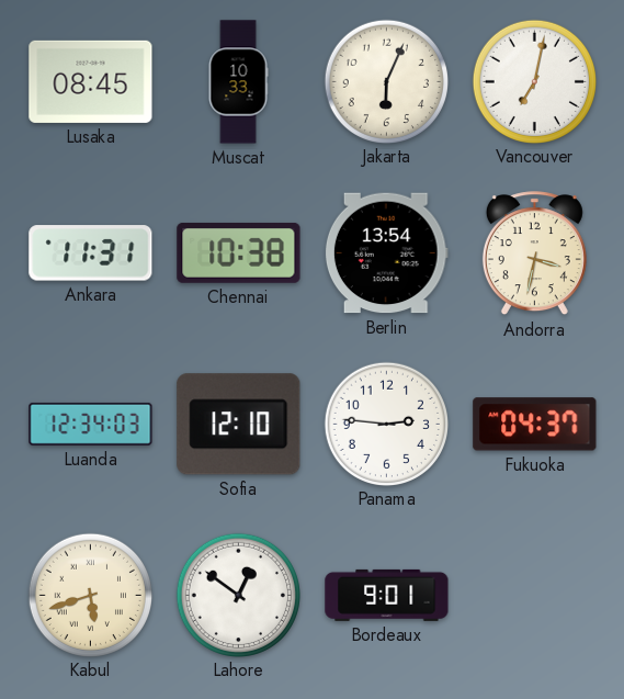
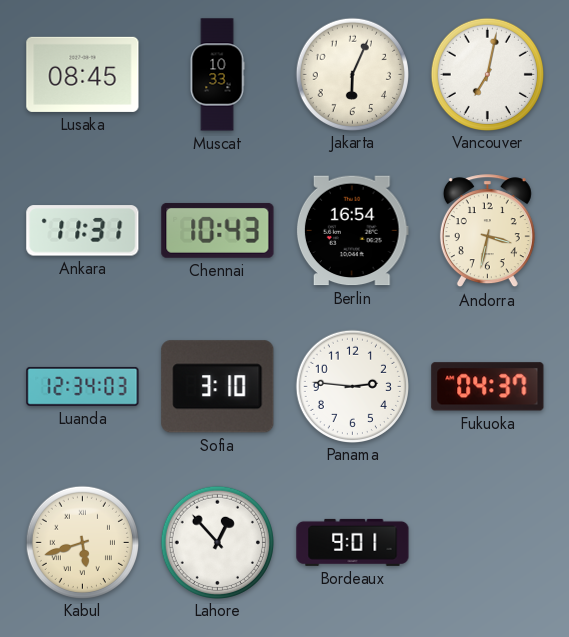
Chennai: 10:38 -> 10:43 (218, 230)
Berlin: 13:54 -> 16:54 (352, 231)
Sofia: 12:10 -> 3:10 (218, 387)
Lahore: 12:51 -> 12:53 (217, 542)
